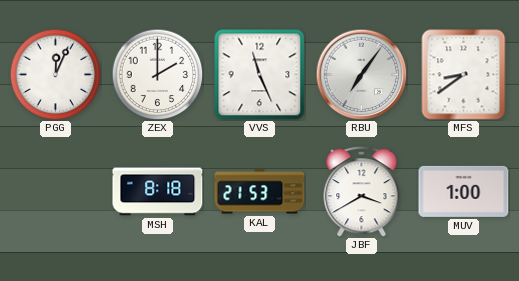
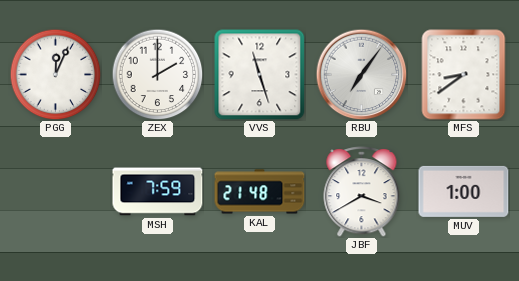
VVS: 11:26 -> 11:27 (260, 75)
MSH: 8:18 -> 7:59 (158, 192)
KAL: 21:53 -> 21:48 (260, 192)
